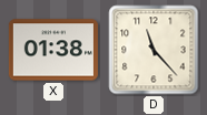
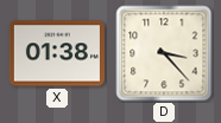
D: 11:23 -> 3:23 (164, 53)
